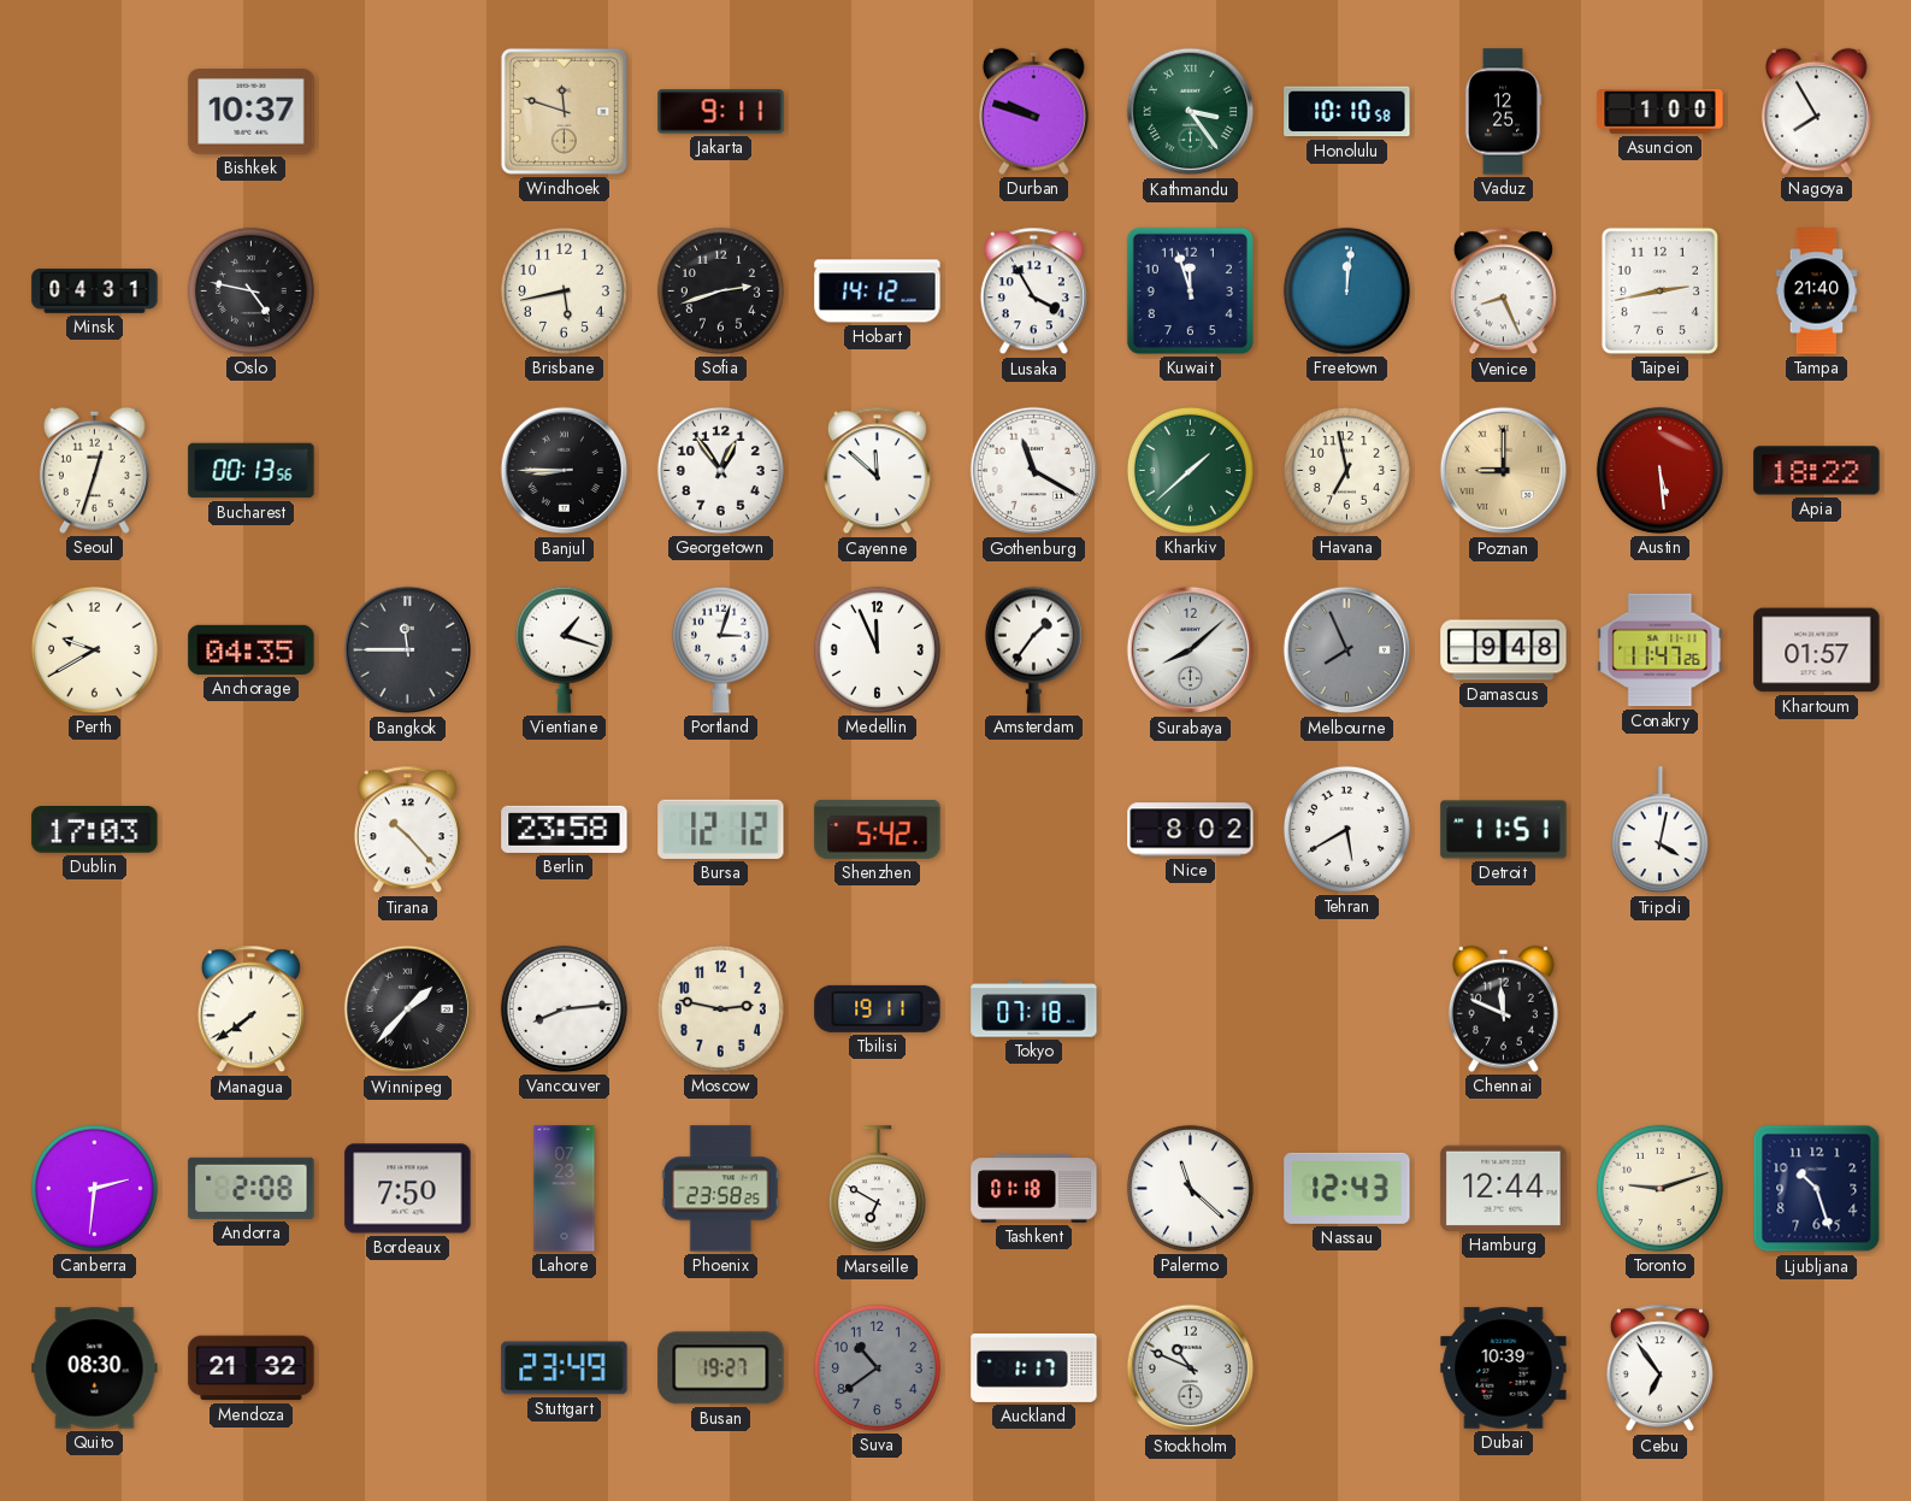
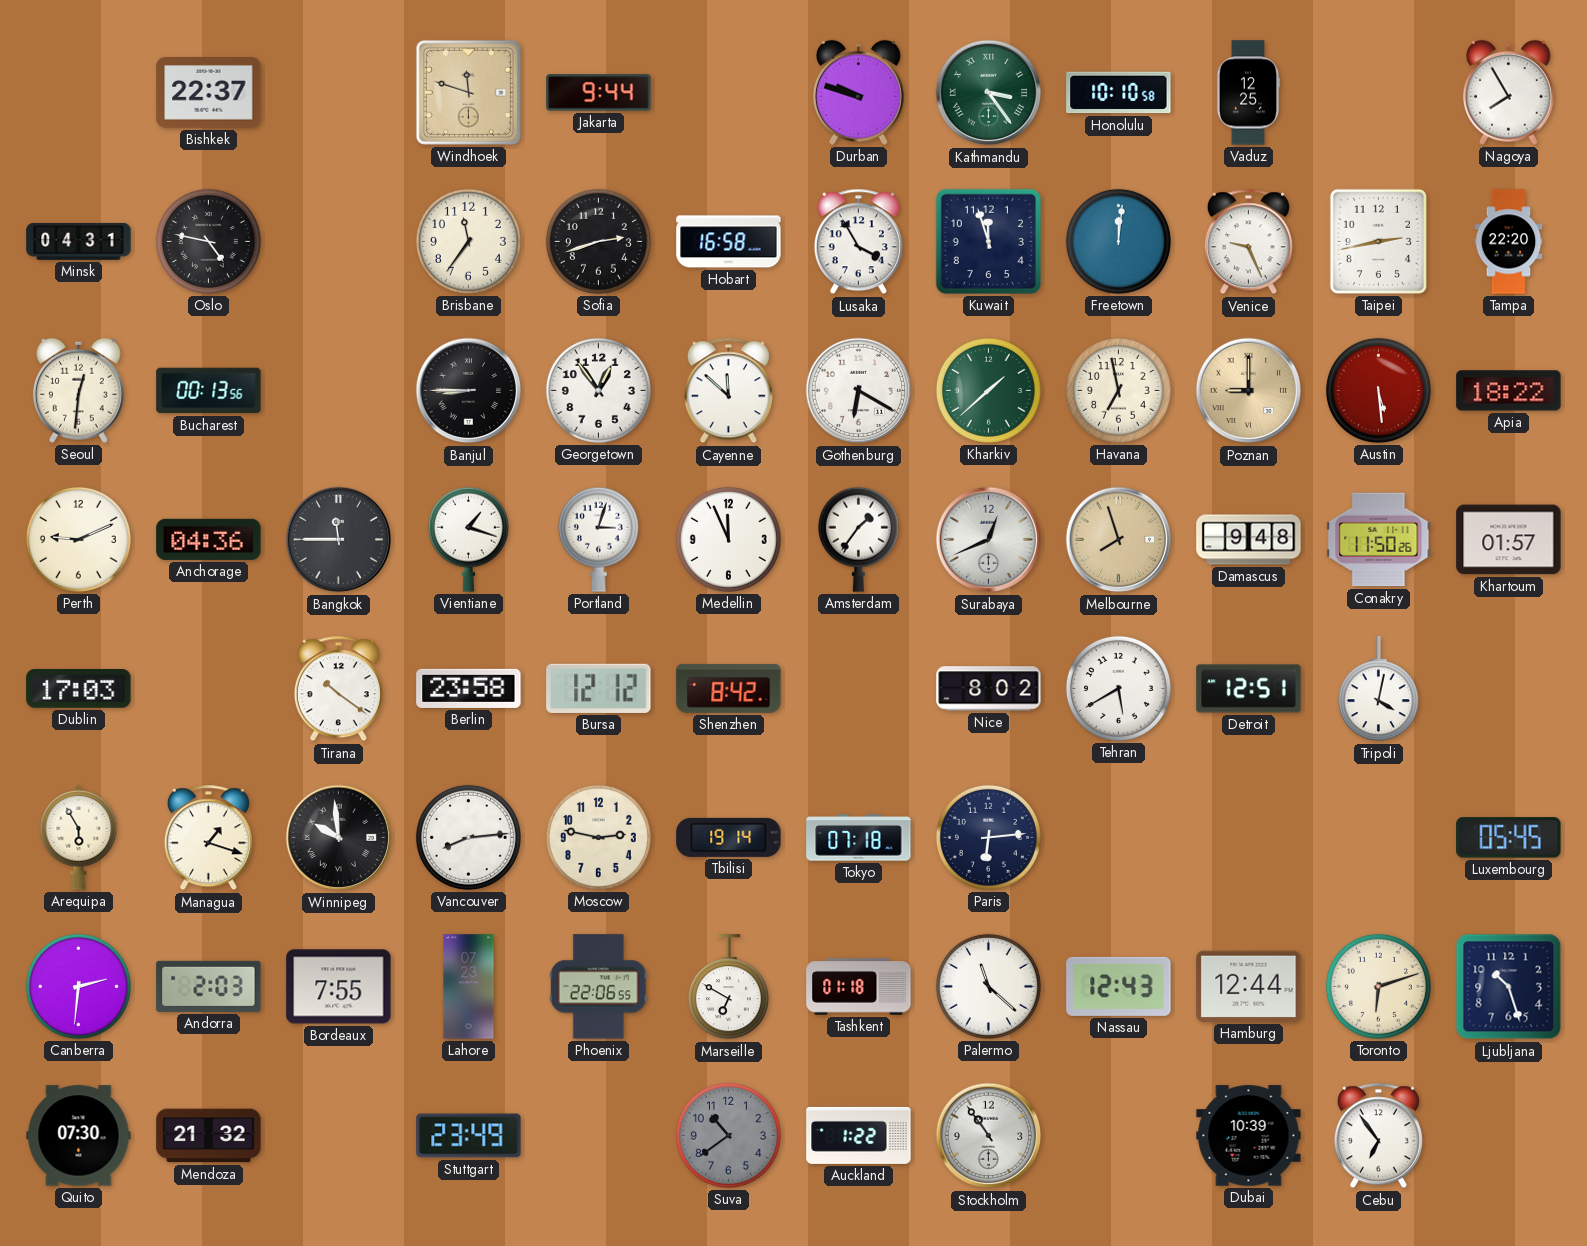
Bishkek: 10:37 -> 22:37 (209, 93)
Jakarta: 9:11 -> 9:44 (599, 93)
Asuncion: 1:00 -> none (1661, 111)
Brisbane: 5:43 -> 11:36 (468, 241)
Hobart: 14:12 -> 16:58 (729, 242)
Venice: 8:26 -> 9:26 (1248, 242)
Tampa: 21:40 -> 22:20 (1509, 242)
Seoul: 12:33 -> 12:31 (78, 390)
Gothenburg: 11:20 -> 6:20 (859, 391)
Perth: 9:40 -> 9:11 (78, 539)
Anchorage: 04:35 -> 04:36 (209, 539)
Surabaya: 8:08 -> 12:41 (989, 540)
Melbourne: 7:56 -> 7:57 (1119, 540)
Melbourne dial: grey -> champagne (1119, 540)
Conakry: 11:47 -> 11:50 (1379, 540)
Tirana: 10:23 -> 10:21 (338, 689)
Shenzhen: 5:42 -> 8:42 (729, 688)
Detroit: 11:51 -> 12:51 (1249, 689)
Arequipa: none -> 5:55 (79, 837)
Managua: 7:39 -> 1:18 (208, 838)
Winnipeg: 1:37 -> 9:59 (339, 838)
Tbilisi: 19:11 -> 19:14 (729, 837)
Paris: none -> 6:14 (988, 837)
Chennai: 11:49 -> none (1503, 1008)
Luxembourg: none -> 05:45 (1509, 838)
Andorra: 2:08 -> 2:03 (209, 986)
Bordeaux: 7:50 -> 7:55 (339, 987)
Phoenix: 23:58 -> 22:06 (598, 987)
Toronto: 9:12 -> 6:12 (1378, 986)
Quito: 08:30 -> 07:30 (79, 1136)
Busan: 19:27 -> none (721, 1368)
Auckland: 1:17 -> 1:22 (859, 1135)
Stockholm: 10:49 -> 10:54 (989, 1136)
